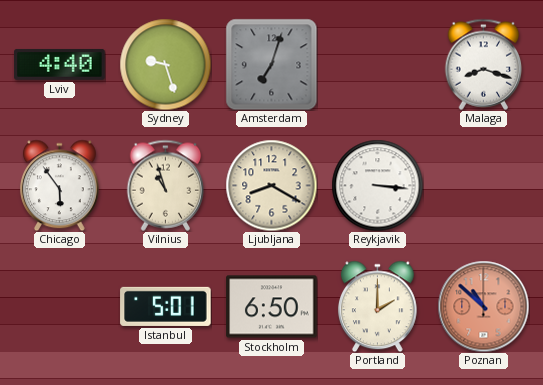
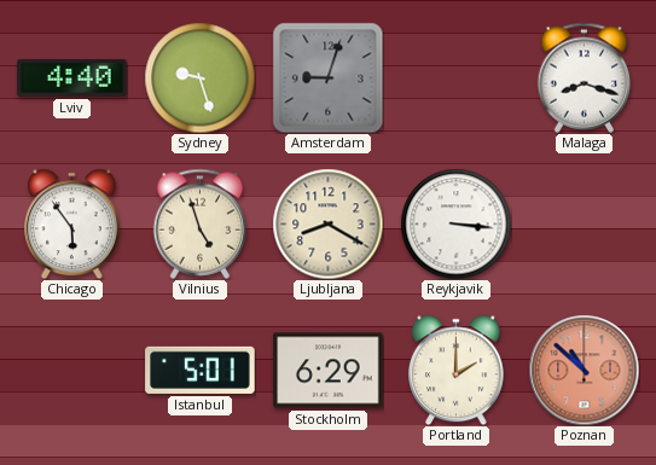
Amsterdam: 7:03 -> 9:03 (327, 77)
Vilnius: 10:57 -> 4:57 (201, 223)
Stockholm: 6:50 -> 6:29 (329, 371)
